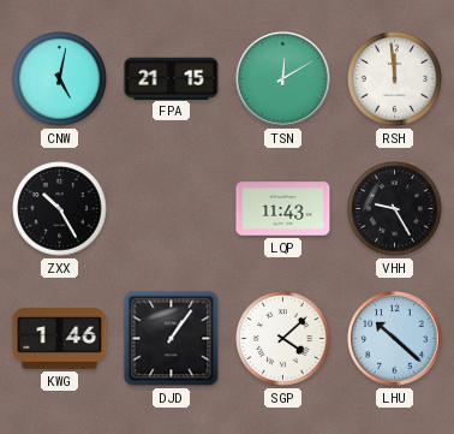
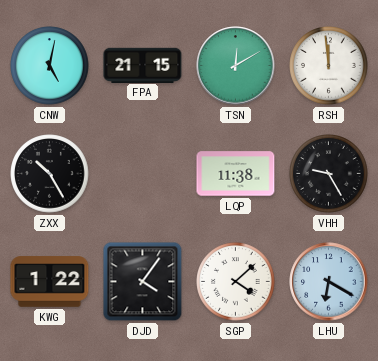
LQP: 11:43 -> 11:38 (236, 174)
KWG: 1:46 -> 1:22 (50, 282)
DJD: 1:06 -> 4:06 (143, 282)
LHU: 10:22 -> 6:20 (329, 282)
